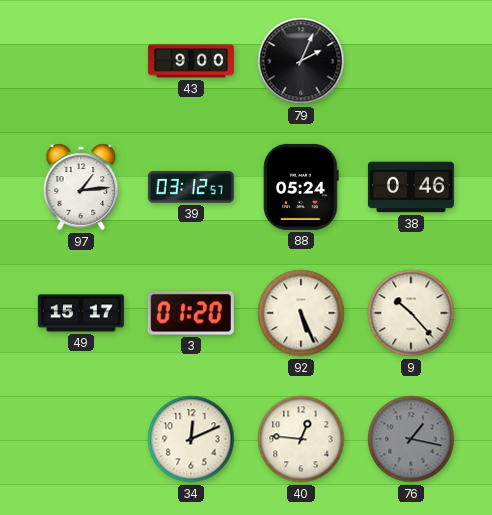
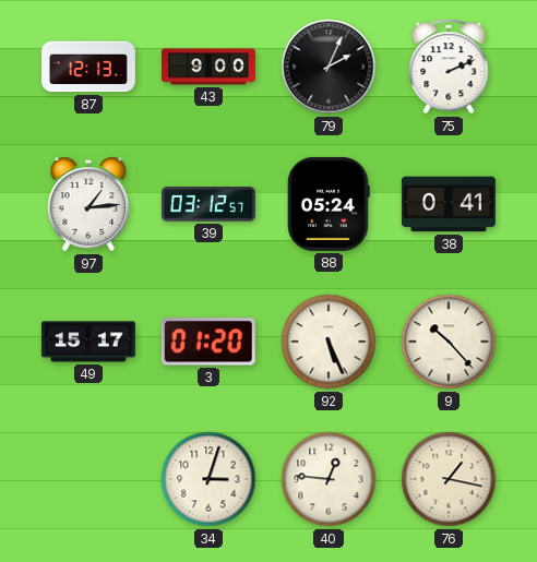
87: none -> 12:13 (88, 67)
75: none -> 2:11 (449, 67)
38: 0:46 -> 0:41 (449, 204)
34: 12:11 -> 3:03 (208, 479)
76 dial: grey -> cream (449, 479)
